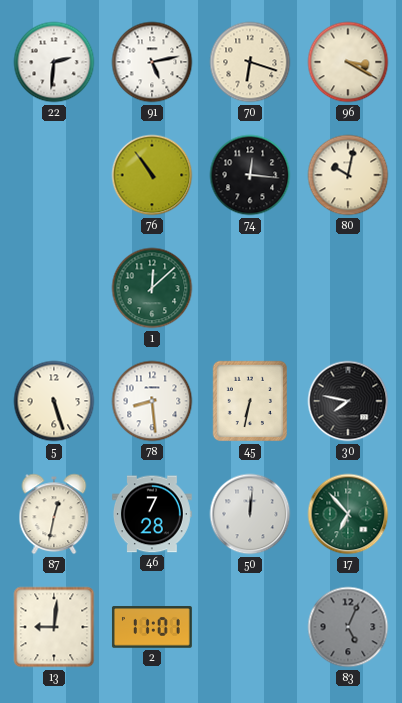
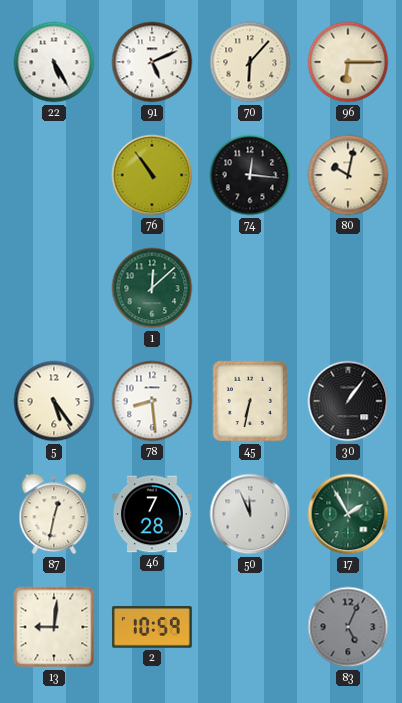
22: 2:31 -> 5:25 (54, 62)
91: 5:13 -> 5:11 (152, 62)
70: 6:18 -> 6:07 (250, 62)
96: 3:20 -> 6:15 (348, 62)
5: 5:27 -> 5:24 (54, 401)
30: 7:47 -> 1:06 (348, 401)
50: 12:01 -> 11:56 (250, 514)
17: 6:53 -> 1:55 (348, 514)
2: 11:01 -> 10:59 (152, 627)
